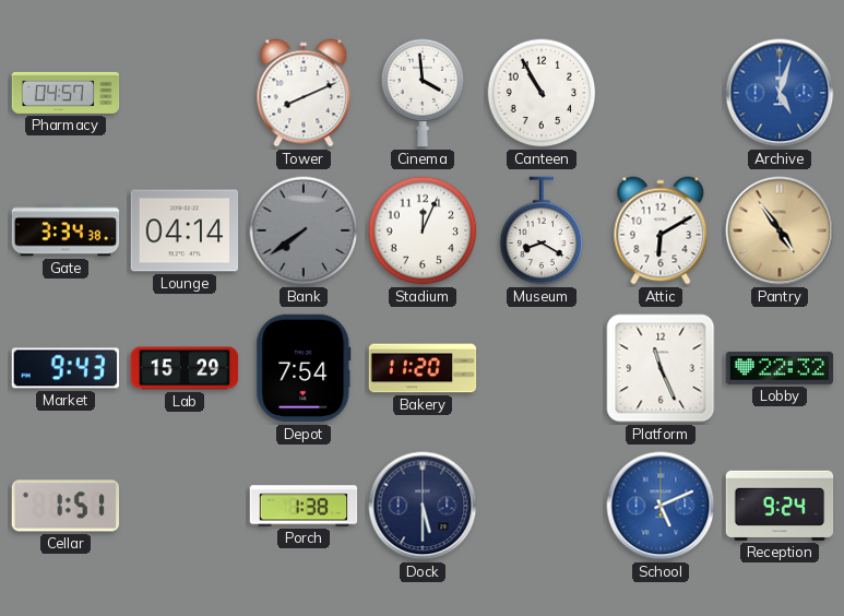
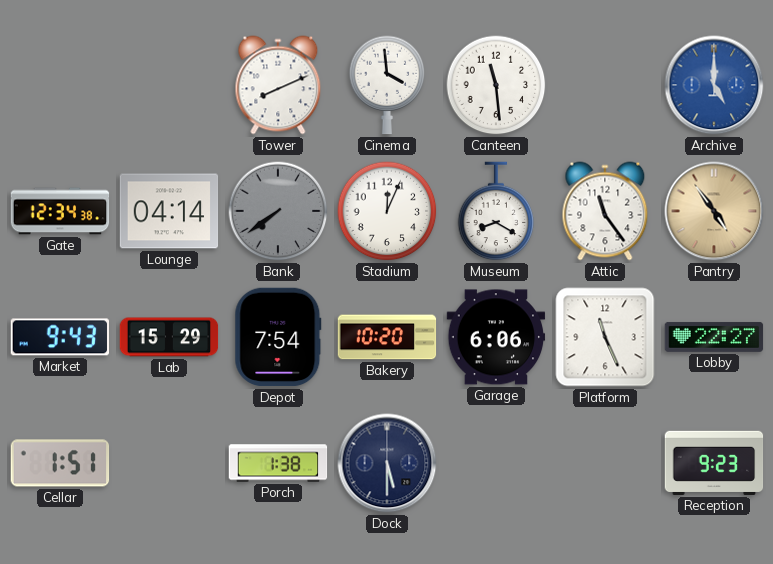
Pharmacy: 04:57 -> none (66, 93)
Canteen: 10:55 -> 11:29 (496, 85)
Archive: 5:03 -> 5:00 (714, 85)
Gate: 3:34 -> 12:34 (60, 211)
Attic: 6:10 -> 11:24 (605, 211)
Bakery: 11:20 -> 10:20 (387, 337)
Garage: none -> 6:06 (496, 337)
Lobby: 22:32 -> 22:27 (714, 337)
School: 5:11 -> none (661, 506)
Reception: 9:24 -> 9:23 (714, 463)
